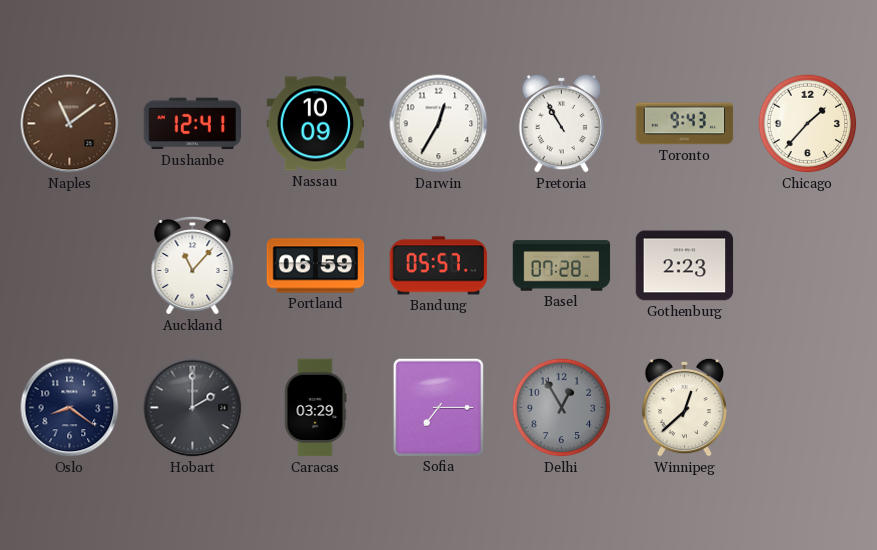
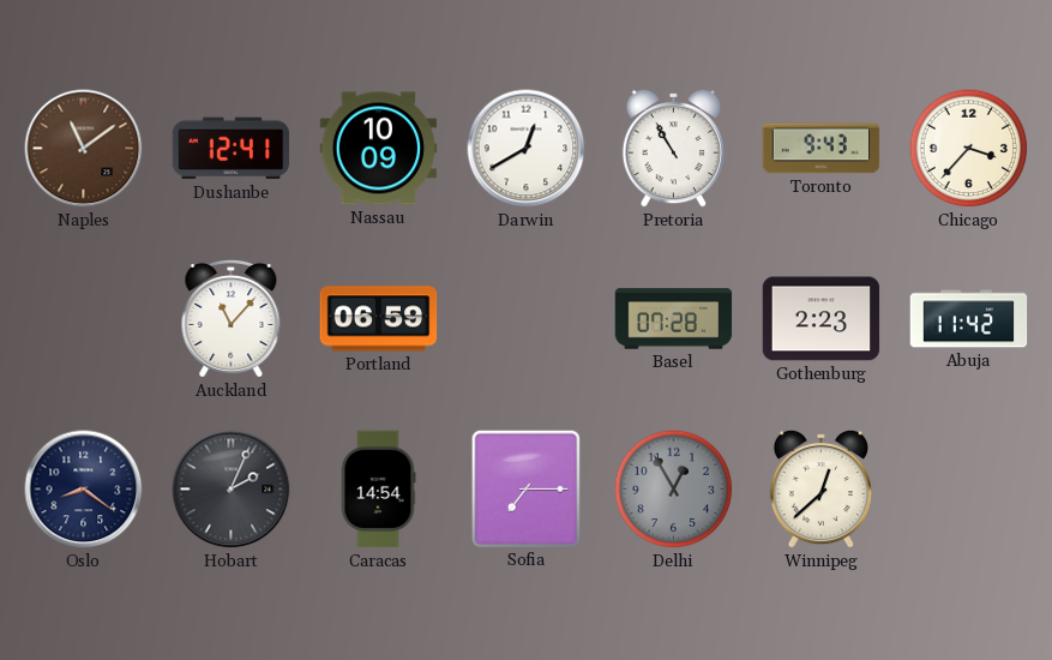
Darwin: 12:35 -> 12:40 (527, 149)
Chicago: 1:37 -> 3:37 (969, 149)
Bandung: 05:57 -> none (439, 266)
Abuja: none -> 11:42 (969, 319)
Hobart: 2:00 -> 2:04 (232, 490)
Caracas: 03:29 -> 14:54 (378, 490)
